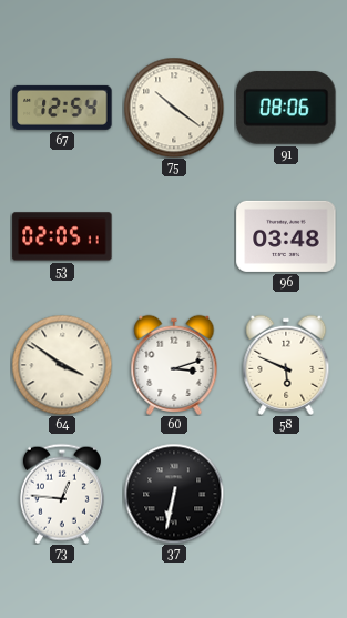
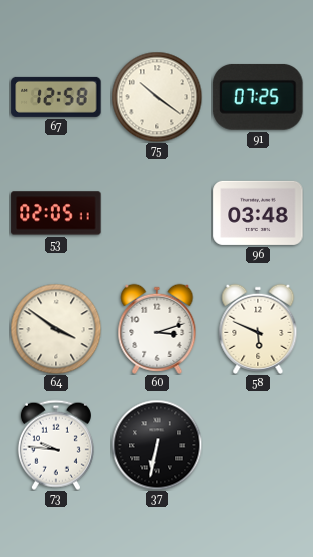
67: 12:54 -> 12:58 (56, 97)
91: 08:06 -> 07:25 (258, 97)
73: 12:46 -> 9:46 (56, 445)
